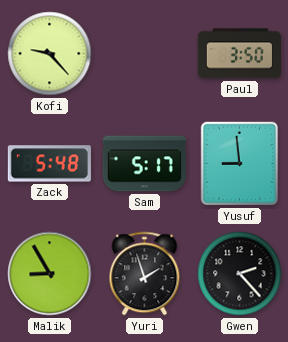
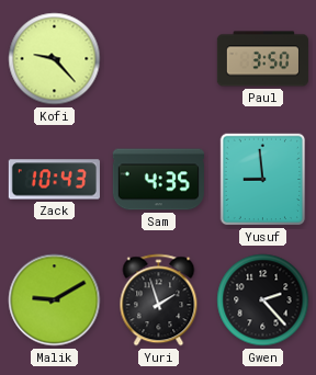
Zack: 5:48 -> 10:43 (54, 180)
Sam: 5:17 -> 4:35 (158, 180)
Malik: 8:55 -> 9:10 (55, 300)
